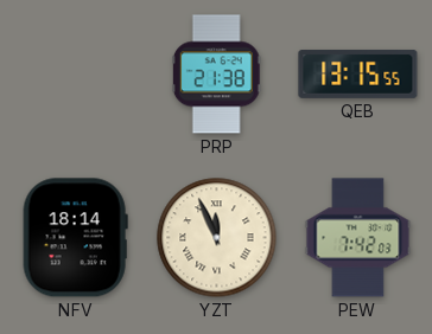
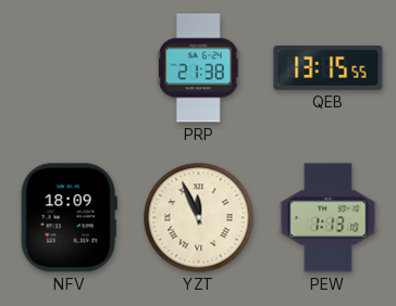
NFV: 18:14 -> 18:09 (69, 218)
PEW: 7:42 -> 1:13 (329, 218)
